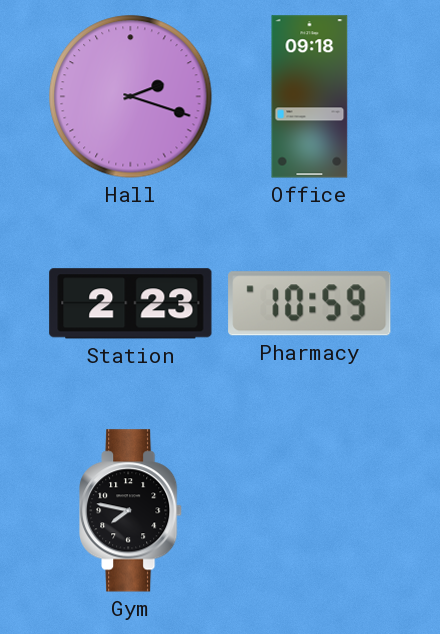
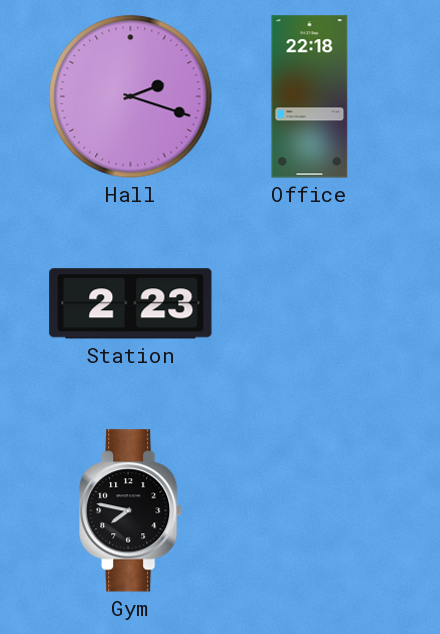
Office: 09:18 -> 22:18 (310, 97)
Pharmacy: 10:59 -> none (310, 304)
